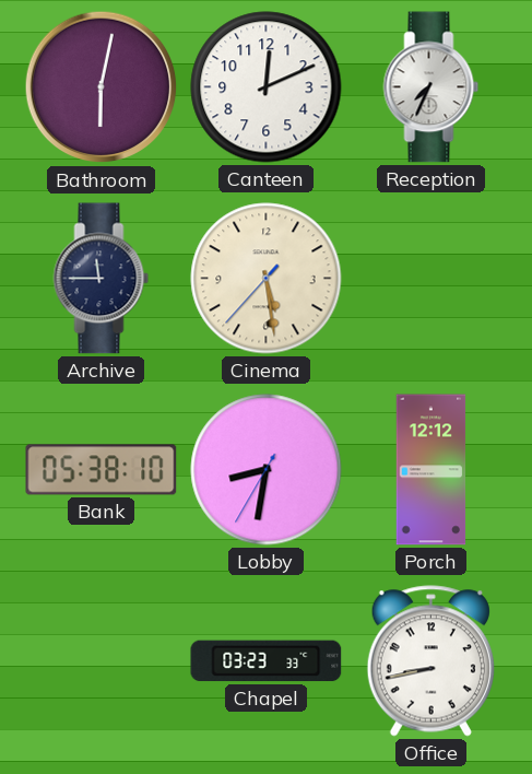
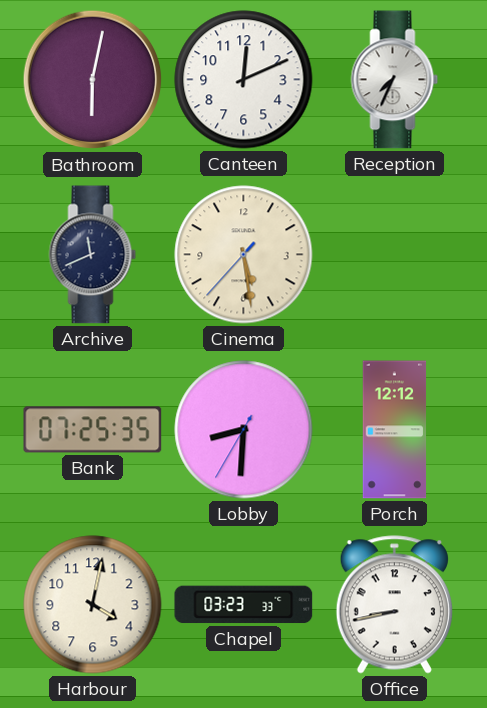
Archive: 11:45 -> 11:41 (93, 255)
Bank: 05:38 -> 07:25 (93, 430)
Lobby: 8:31 -> 8:30 (244, 430)
Harbour: none -> 4:02 (93, 605)
